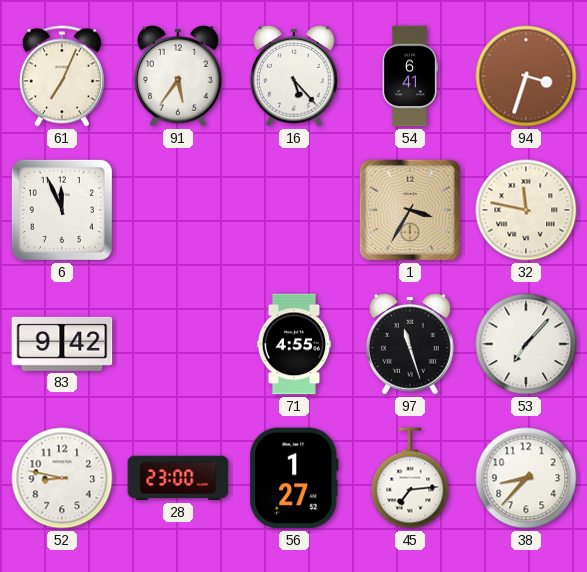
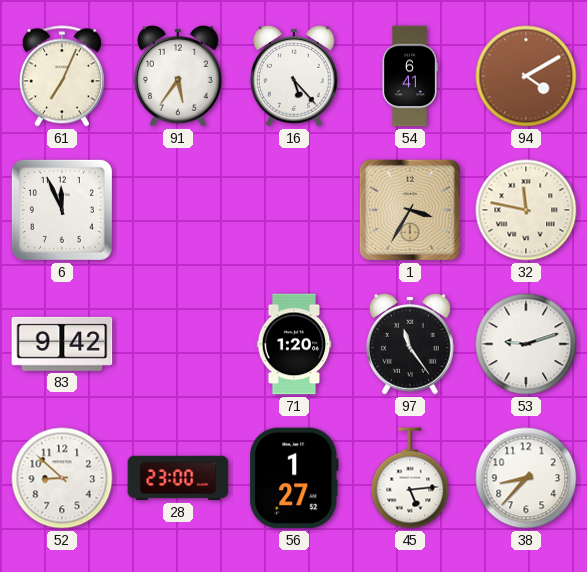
94: 3:33 -> 4:10 (526, 76)
71: 4:55 -> 1:20 (294, 344)
97: 11:27 -> 11:24 (411, 344)
53: 7:07 -> 9:12 (526, 344)
52: 8:47 -> 8:52 (62, 478)
45: 7:14 -> 5:14 (410, 478)
